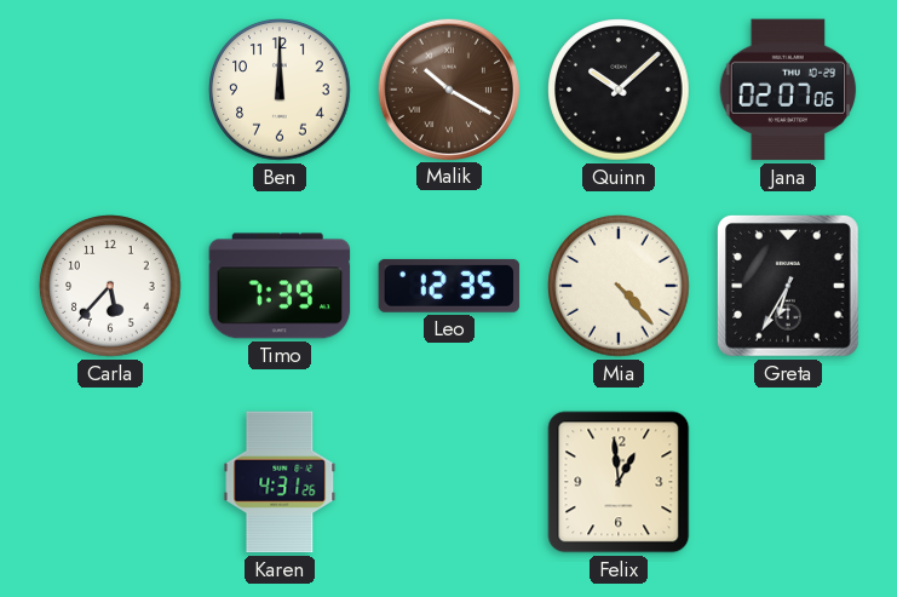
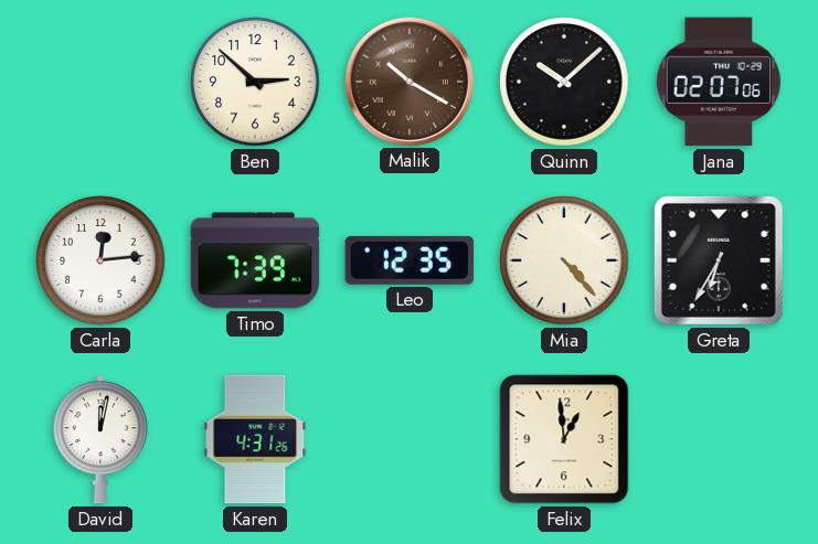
Ben: 12:00 -> 2:52 (255, 82)
Carla: 5:37 -> 12:14 (100, 260)
David: none -> 12:02 (100, 439)
